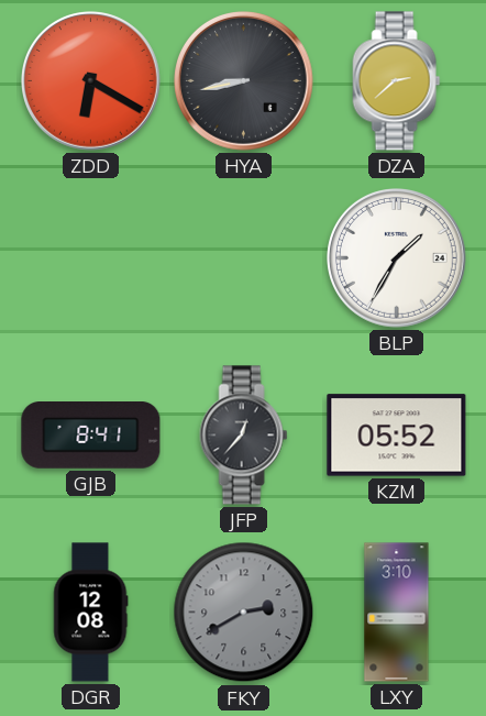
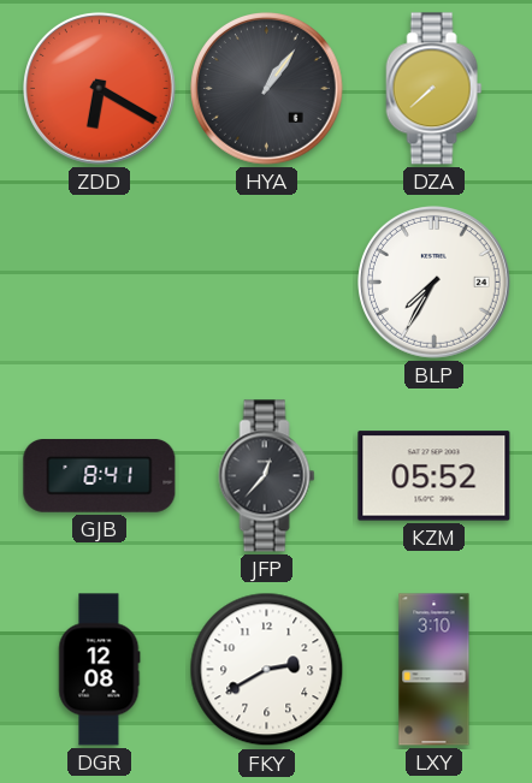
HYA: 8:43 -> 1:06 (267, 89)
DZA: 2:38 -> 7:38 (435, 89)
BLP: 1:35 -> 7:35 (435, 283)
FKY dial: grey -> white (267, 670)
